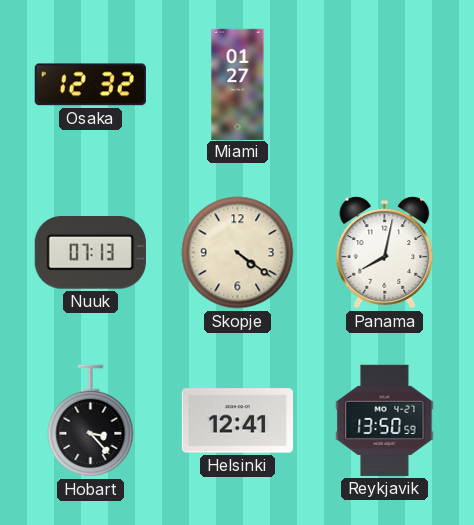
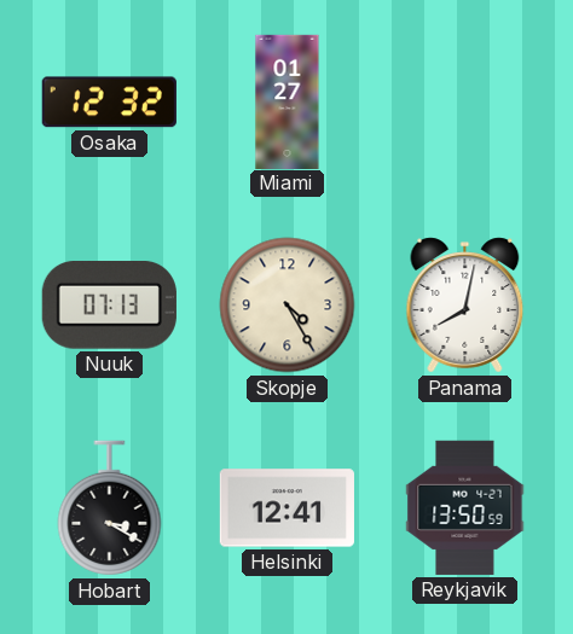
Skopje: 4:21 -> 4:25 (288, 306)
Hobart: 3:23 -> 3:20 (110, 508)
